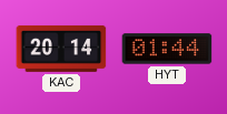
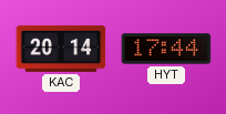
HYT: 01:44 -> 17:44 (166, 49)
